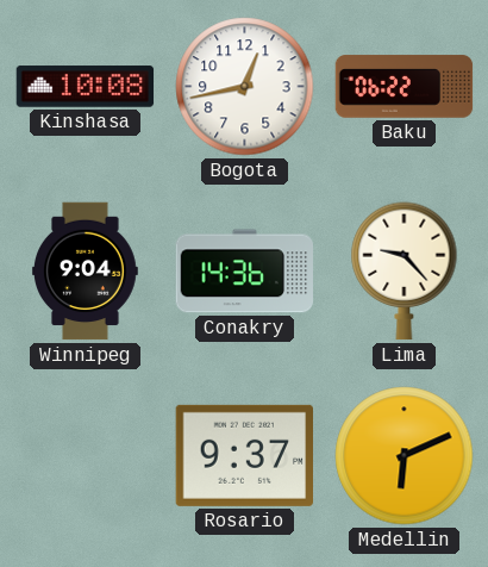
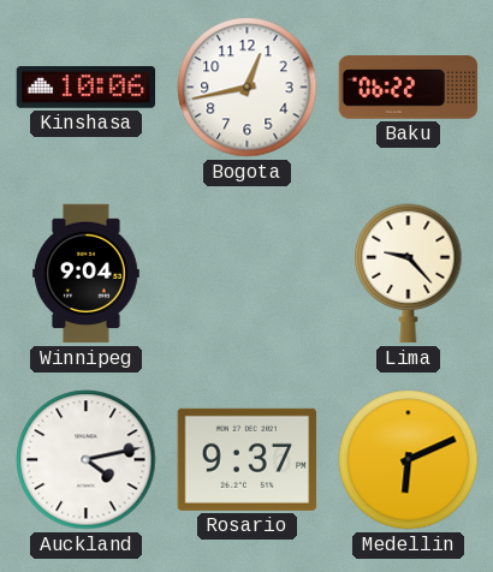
Kinshasa: 10:08 -> 10:06 (87, 88)
Conakry: 14:36 -> none (245, 272)
Auckland: none -> 4:13 (87, 460)
